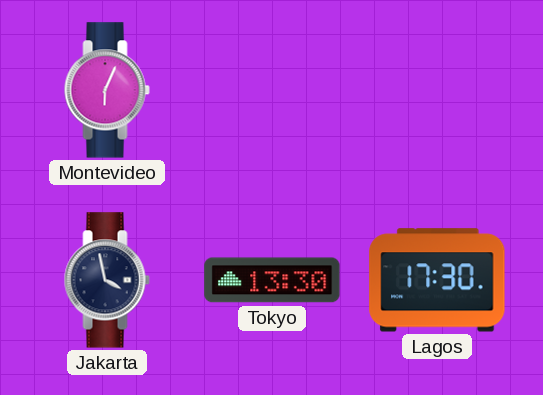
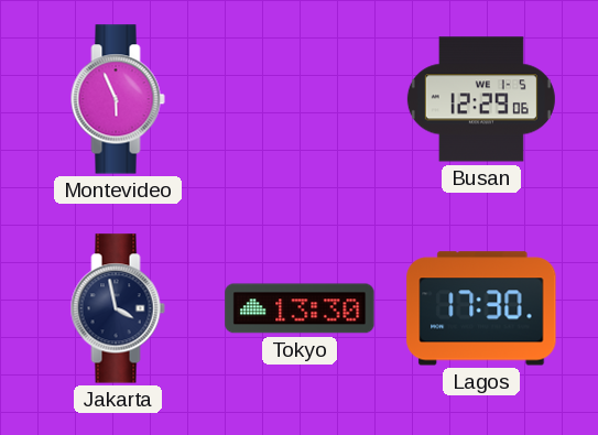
Montevideo: 6:04 -> 5:56 (118, 99)
Busan: none -> 12:29 (481, 99)
